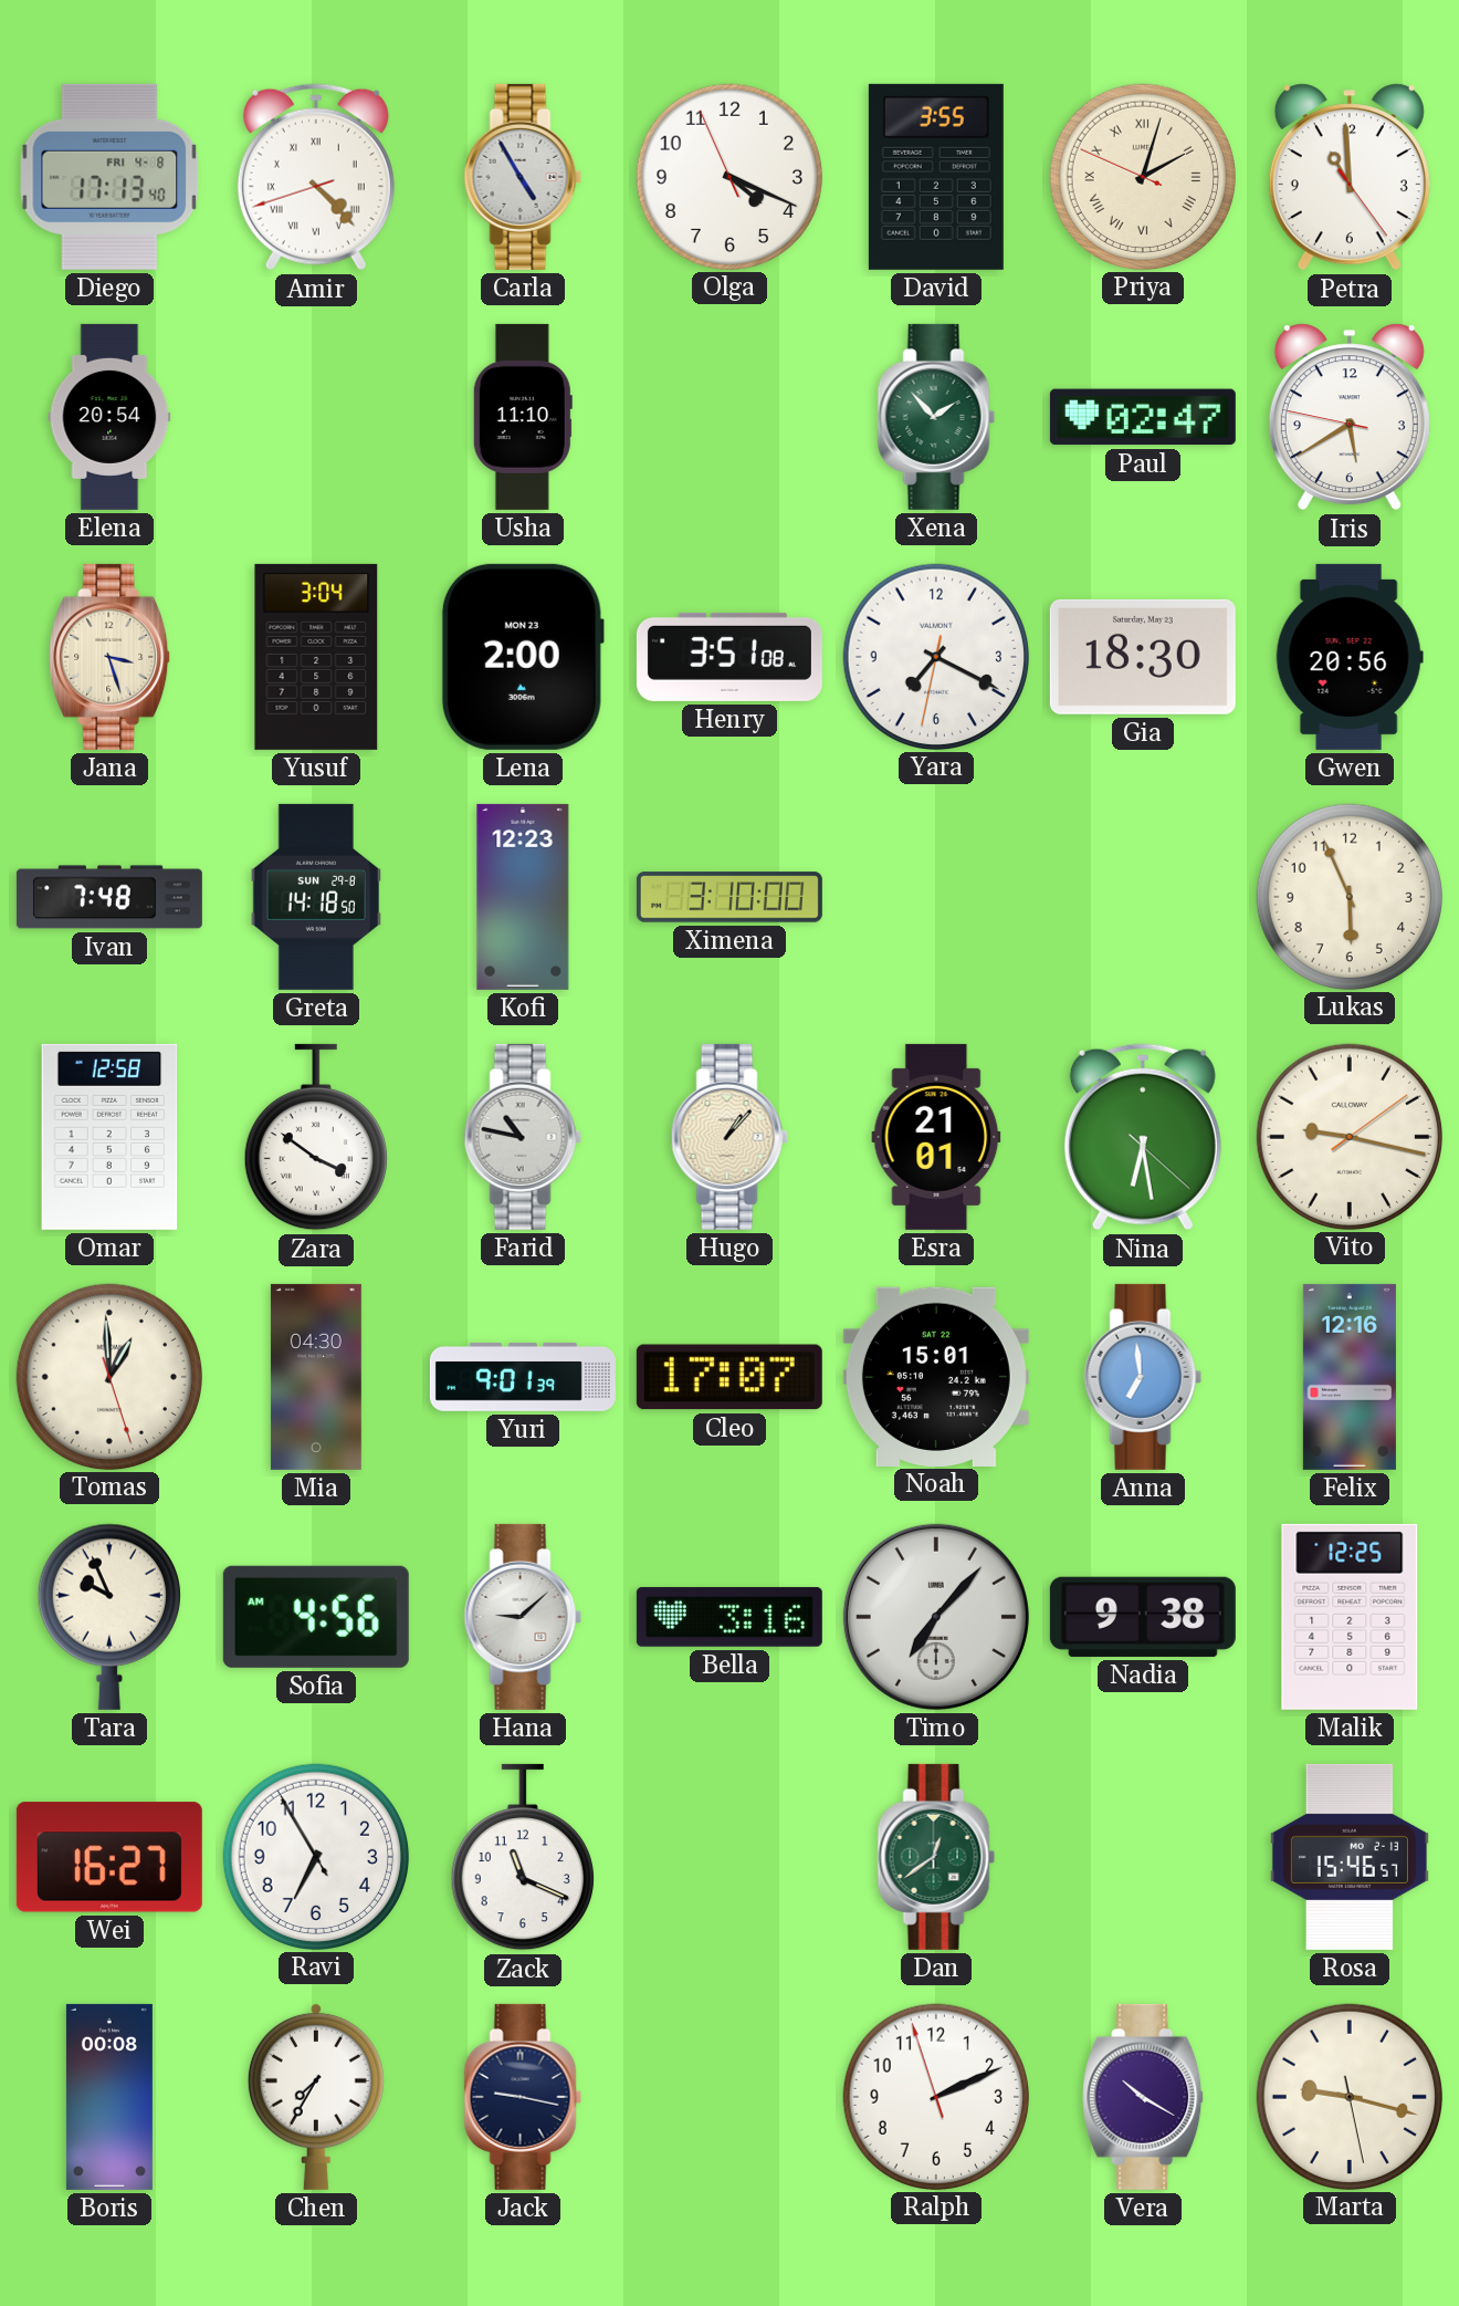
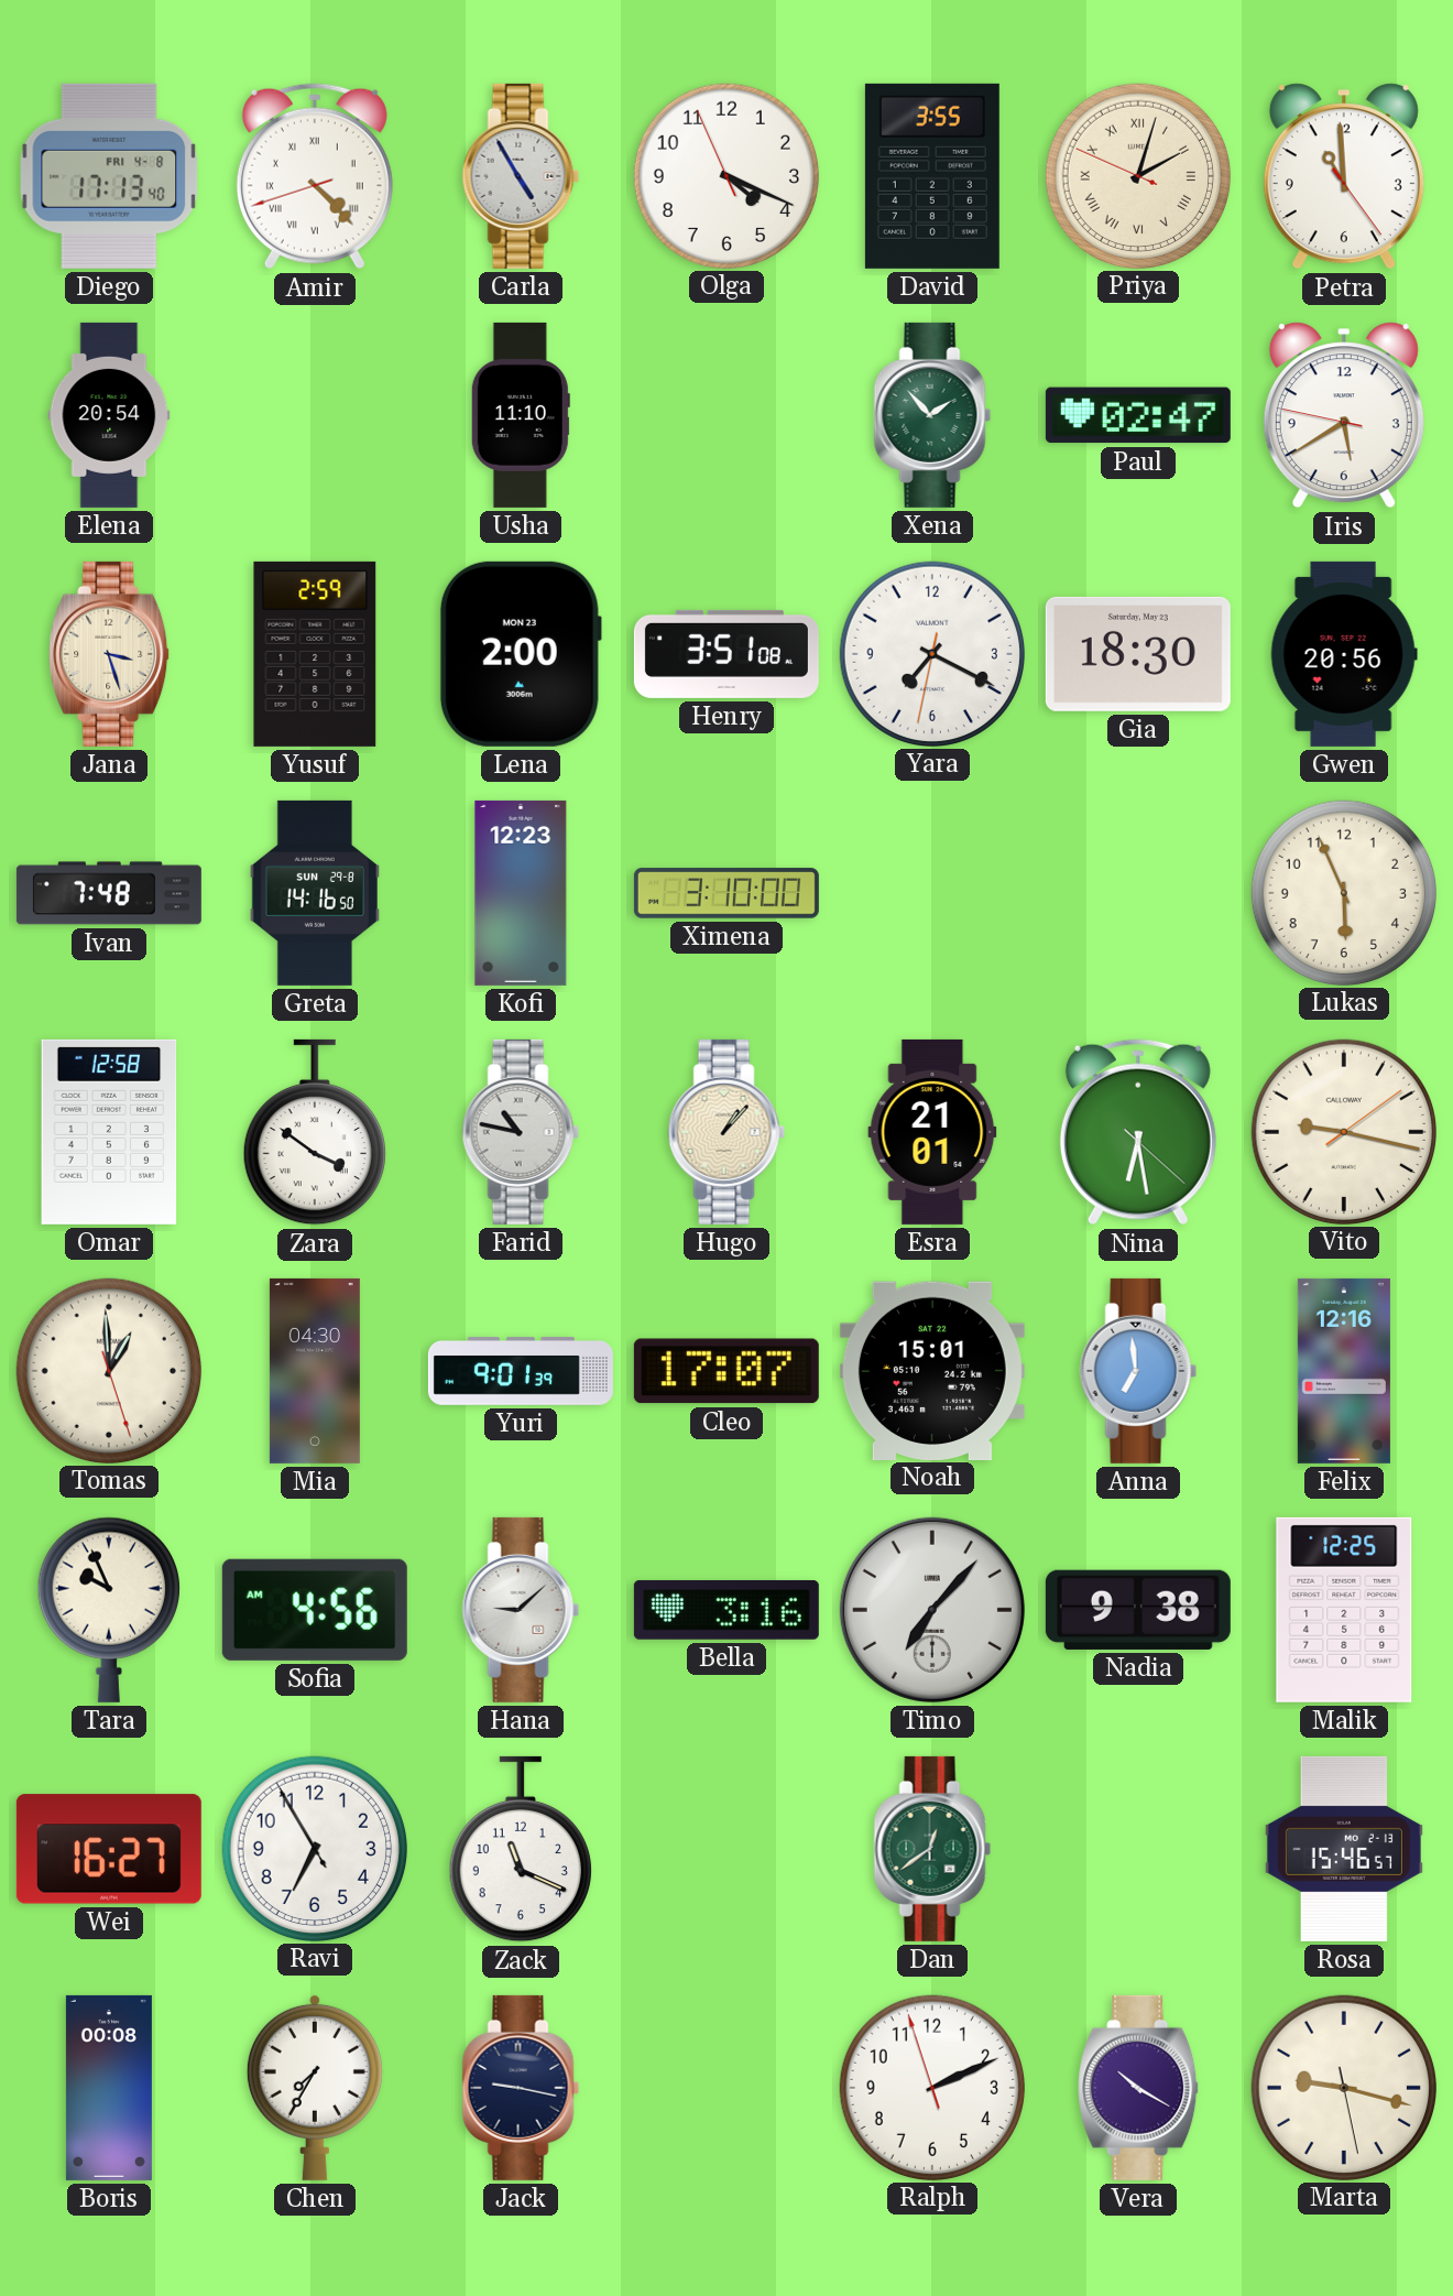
Yusuf: 3:04 -> 2:59 (315, 654)
Greta: 14:18 -> 14:16 (315, 893)
